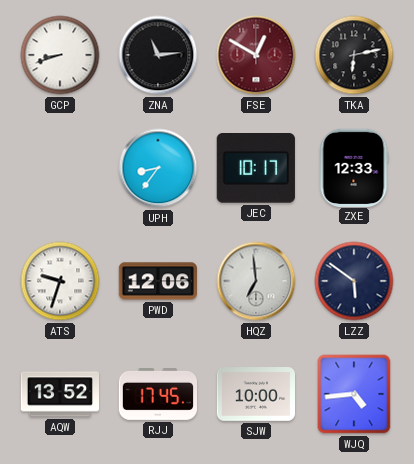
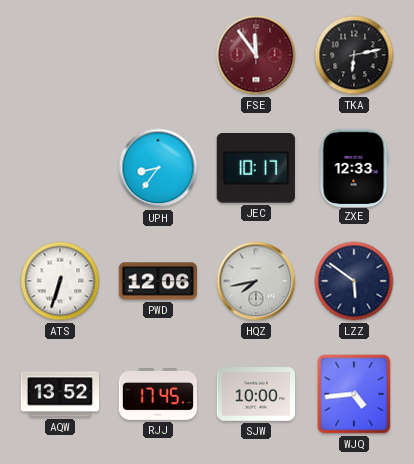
GCP: 8:42 -> none (60, 55)
ZNA: 11:14 -> none (158, 55)
FSE: 12:50 -> 11:54 (256, 55)
ATS: 9:33 -> 6:33 (60, 281)
HQZ: 6:59 -> 7:43 (256, 281)
